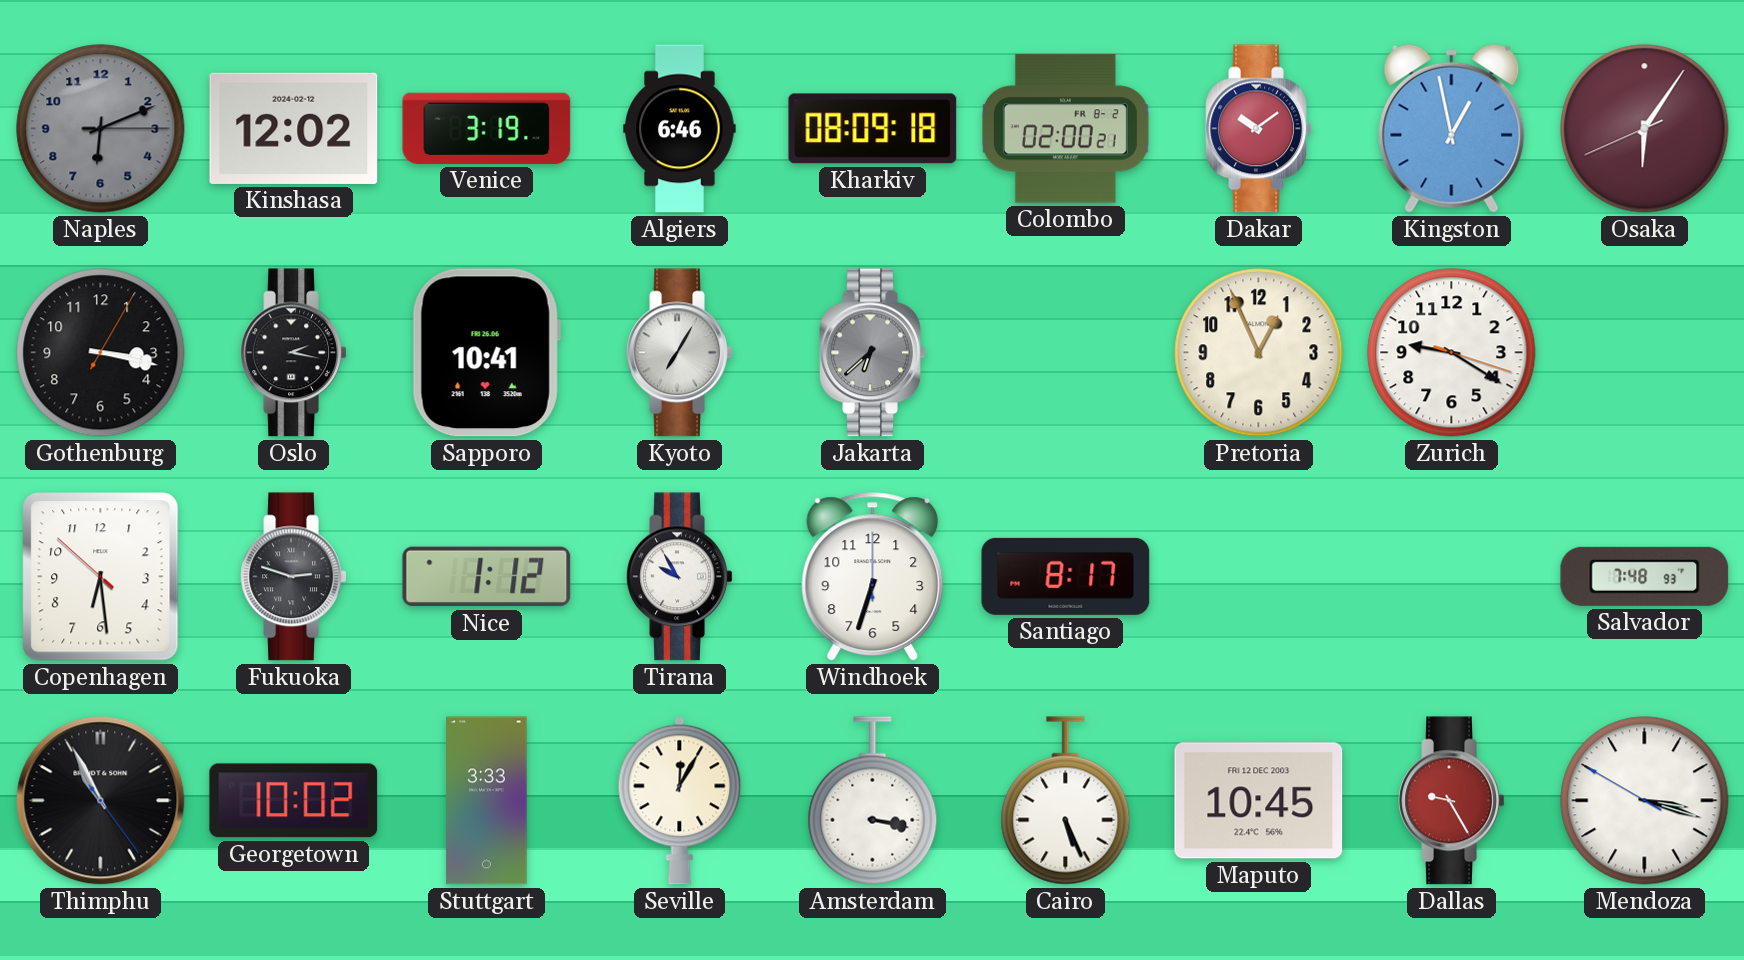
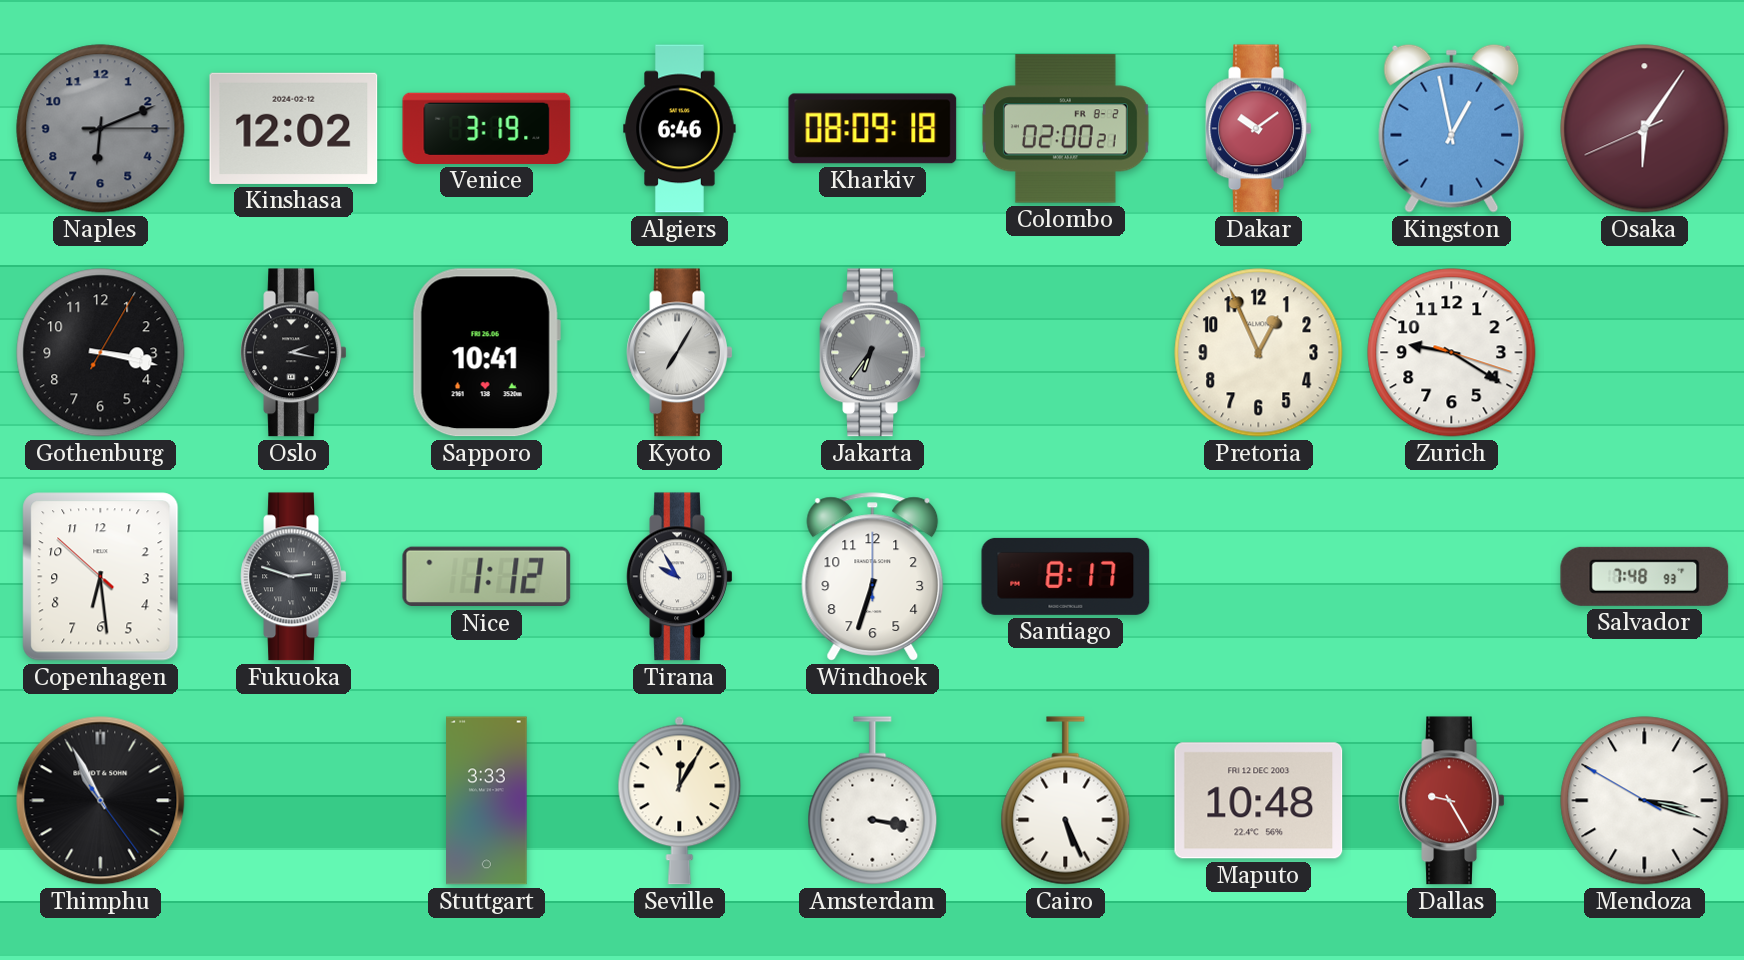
Jakarta: 6:38 -> 6:36 (873, 353)
Georgetown: 10:02 -> none (294, 801)
Maputo: 10:45 -> 10:48 (1259, 801)
